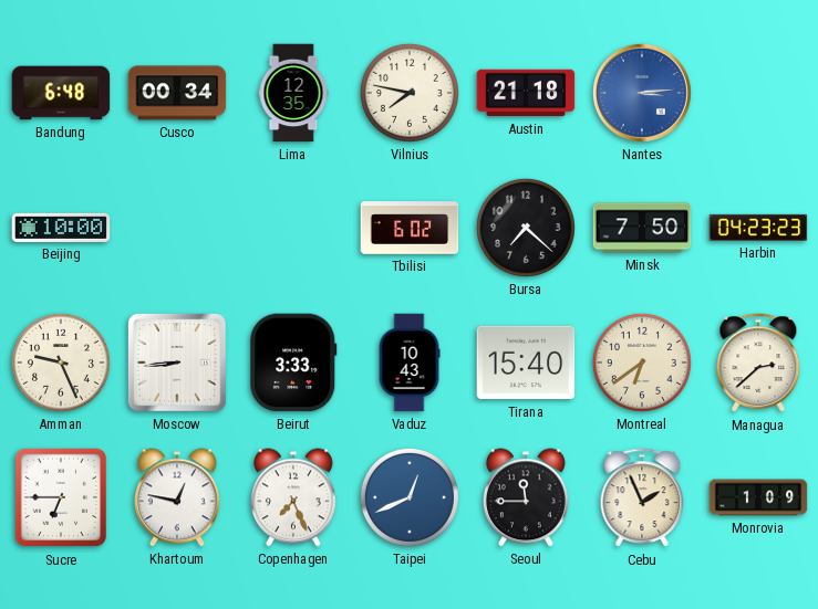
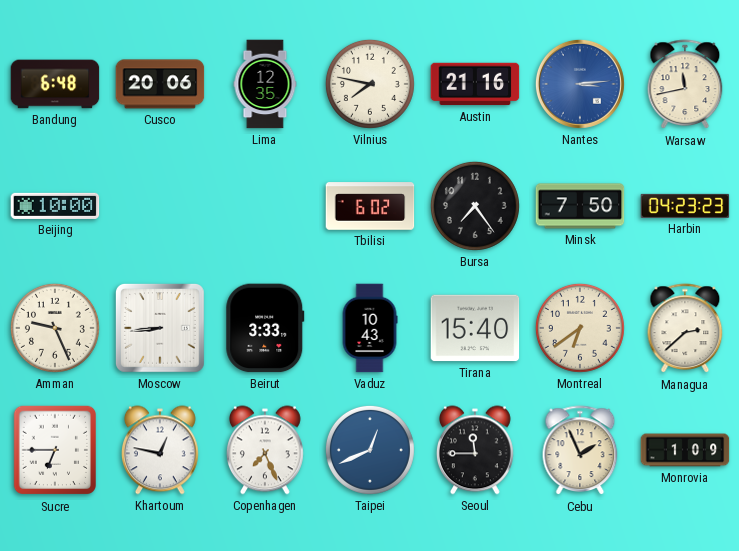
Cusco: 00:34 -> 20:06 (160, 84)
Austin: 21:18 -> 21:16 (475, 84)
Warsaw: none -> 11:43 (685, 85)
Bursa: 7:22 -> 7:24 (475, 206)
